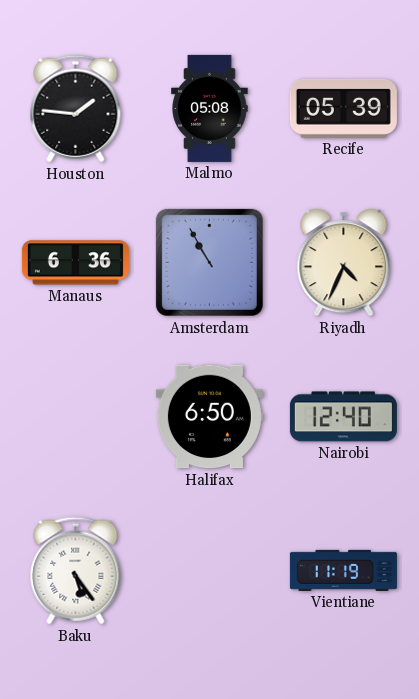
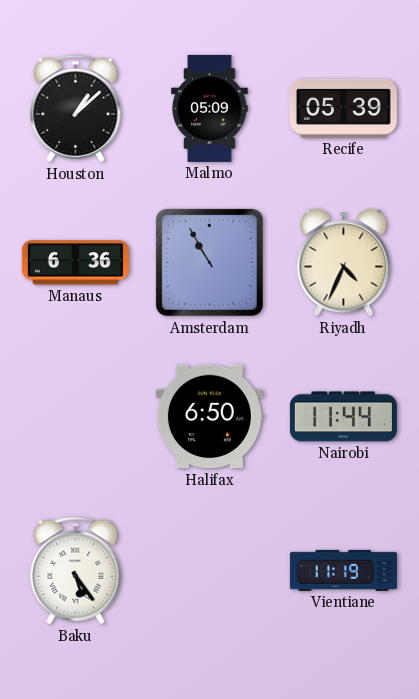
Houston: 1:46 -> 1:08 (76, 109)
Malmo: 05:08 -> 05:09 (210, 108)
Nairobi: 12:40 -> 11:44 (343, 417)
